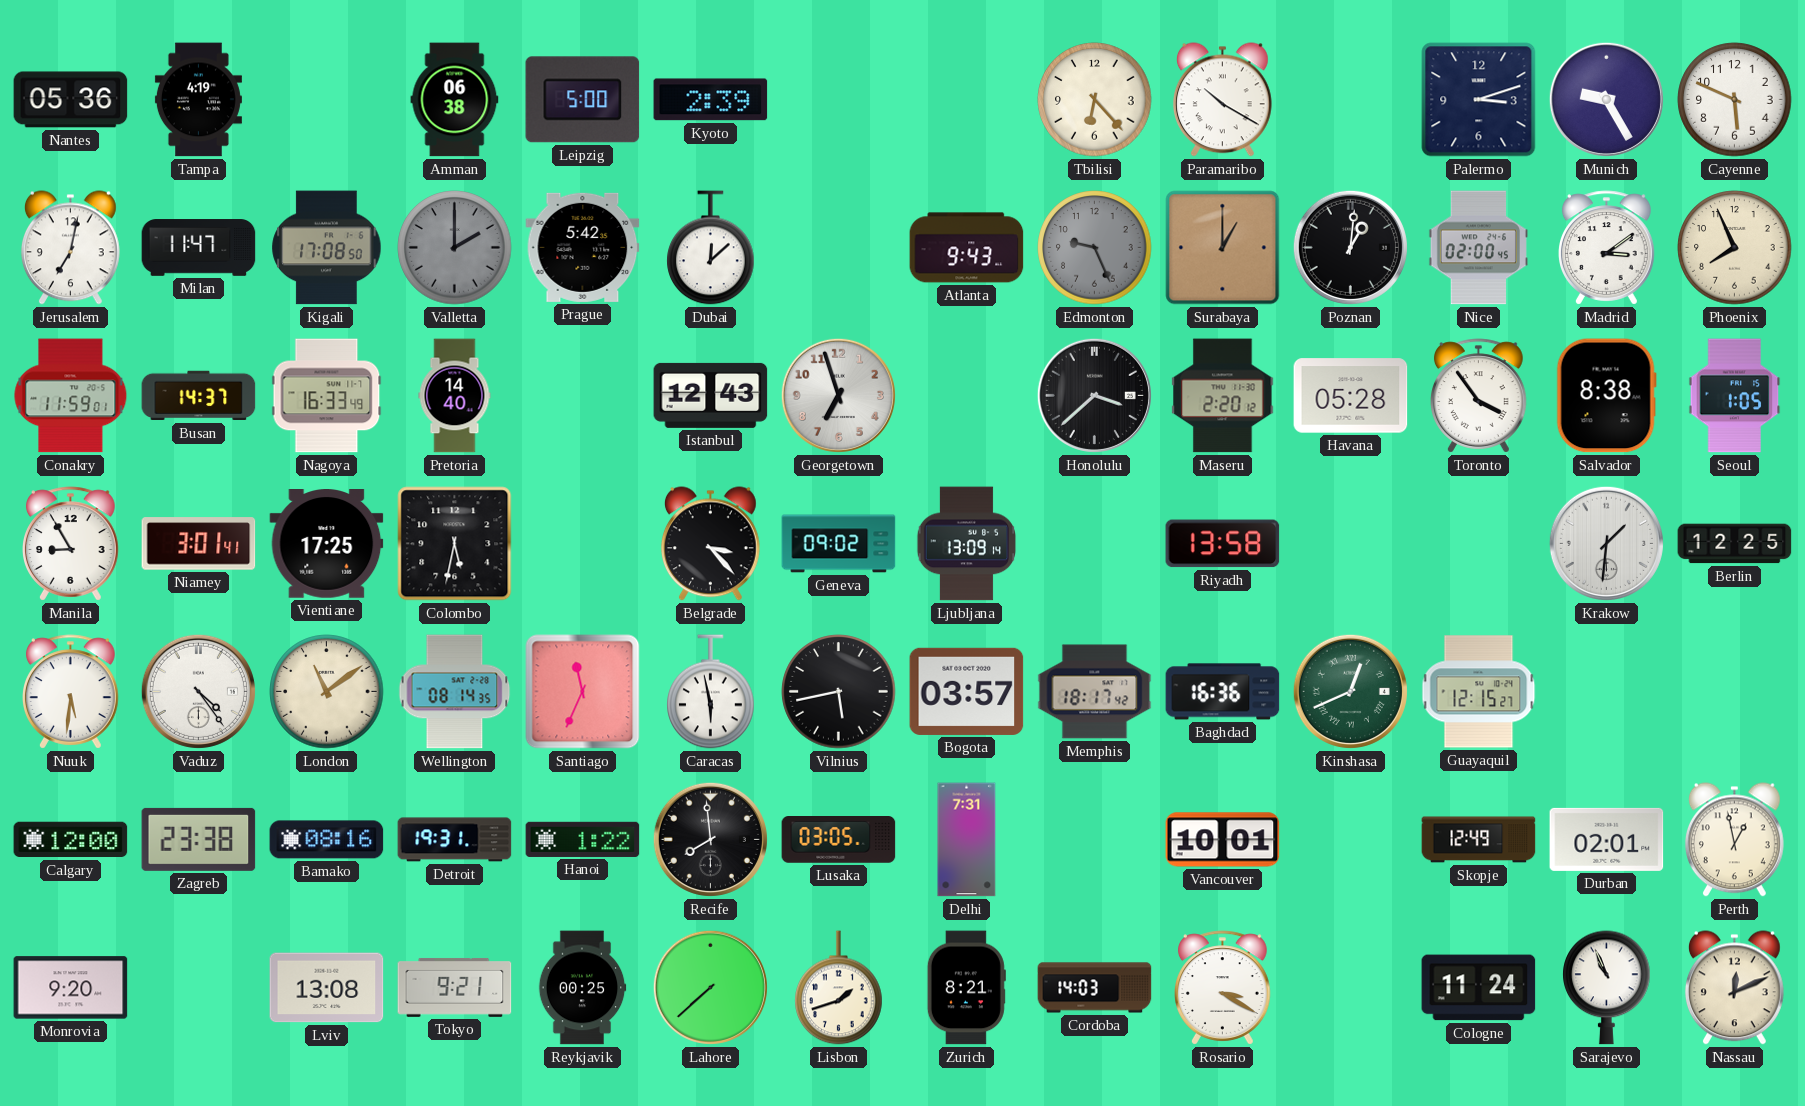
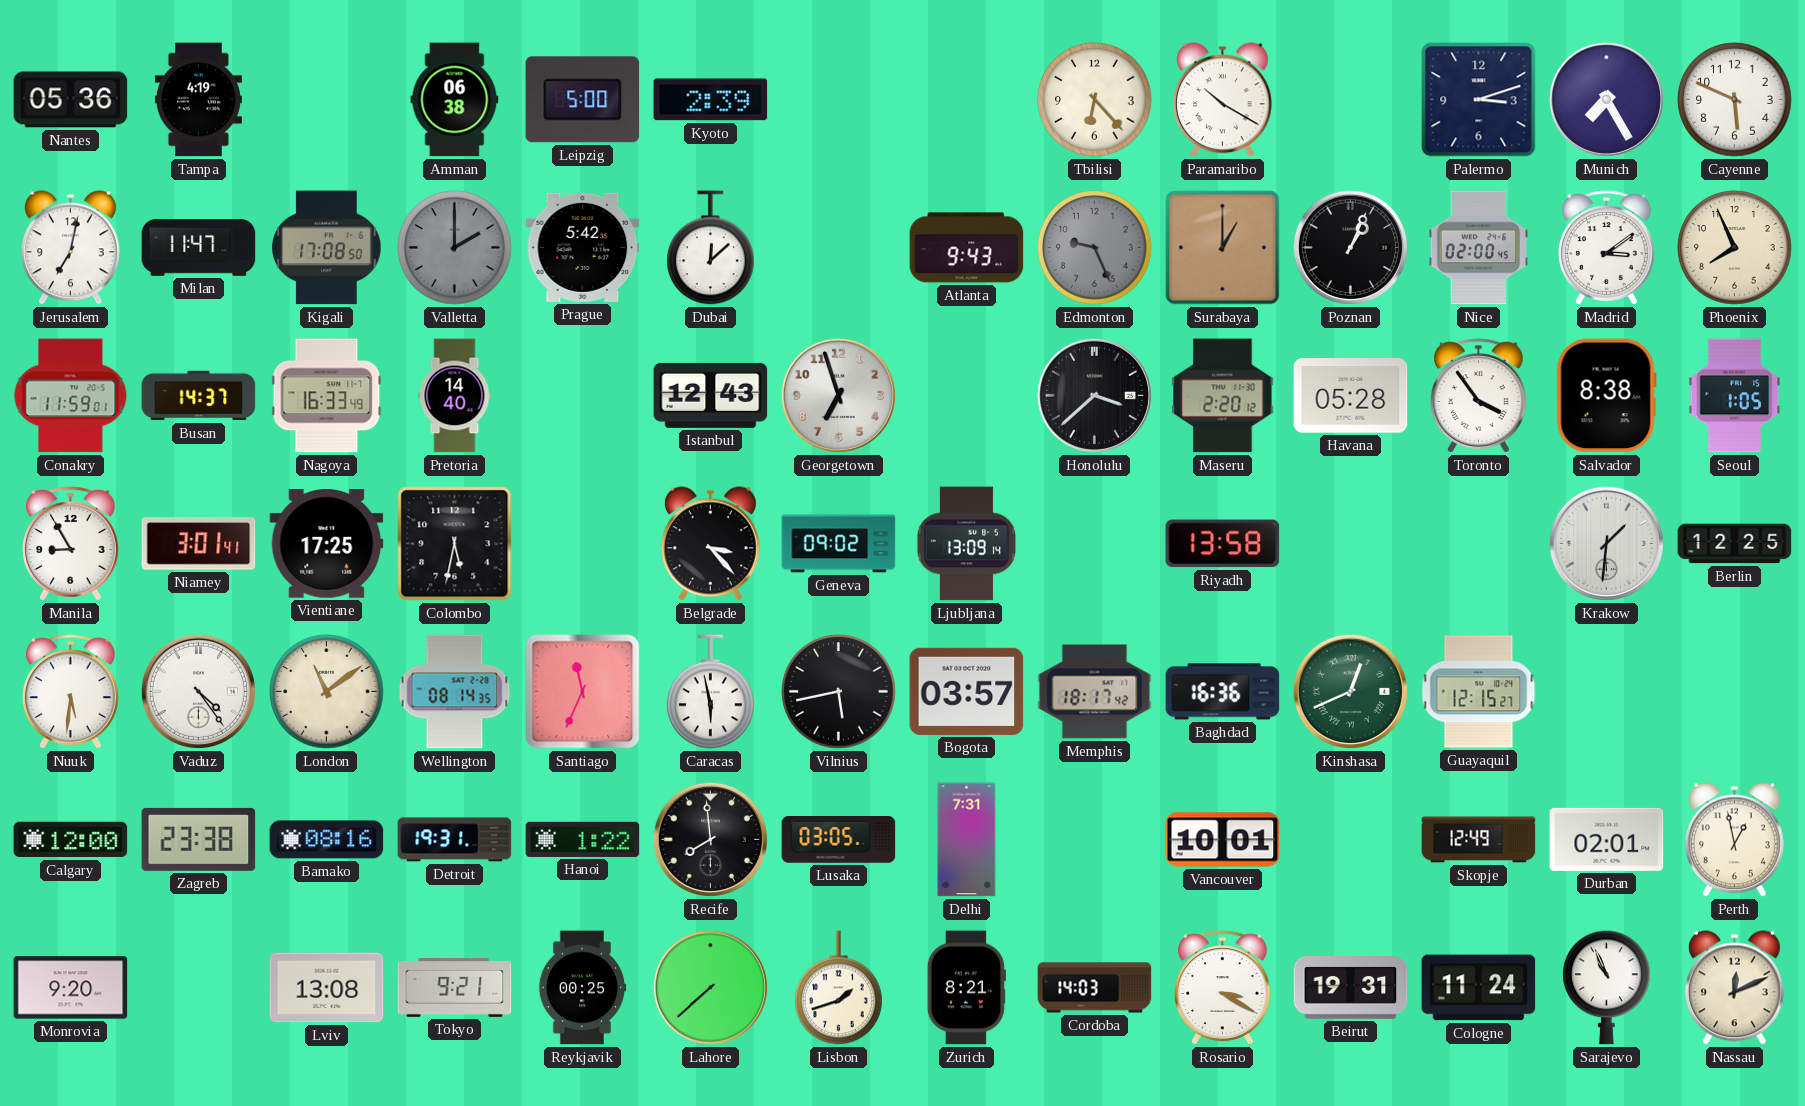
Munich: 9:25 -> 7:25 (1606, 99)
Poznan: 1:01 -> 1:04 (1350, 247)
Beirut: none -> 19:31 (1351, 988)
